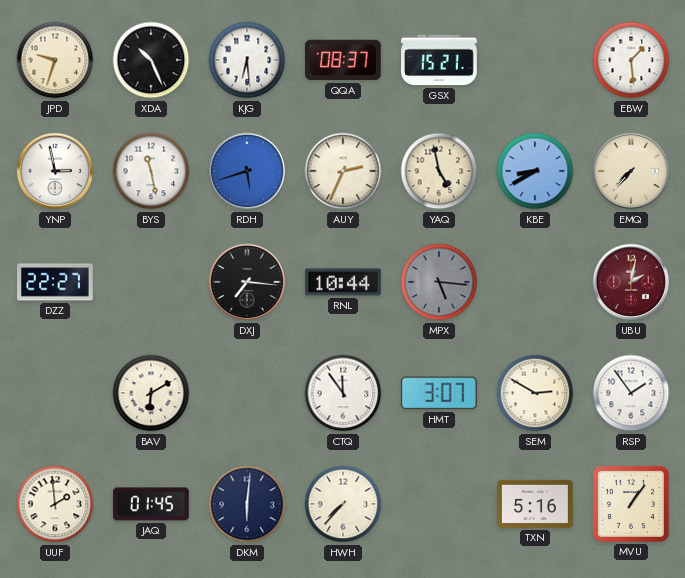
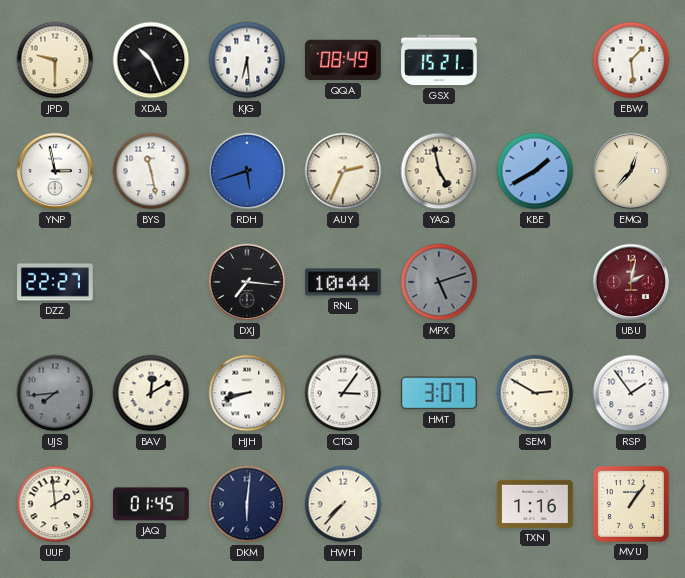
JPD: 9:33 -> 9:30 (55, 60)
QQA: 08:37 -> 08:49 (343, 60)
KBE: 8:40 -> 1:40 (535, 171)
EMQ: 7:37 -> 12:37 (631, 171)
MPX: 5:16 -> 5:12 (439, 282)
UJS: none -> 7:44 (55, 393)
BAV: 6:10 -> 12:10 (151, 393)
HJH: none -> 8:42 (247, 393)
CTQ: 11:54 -> 3:06 (343, 393)
TXN: 5:16 -> 1:16 (536, 504)
